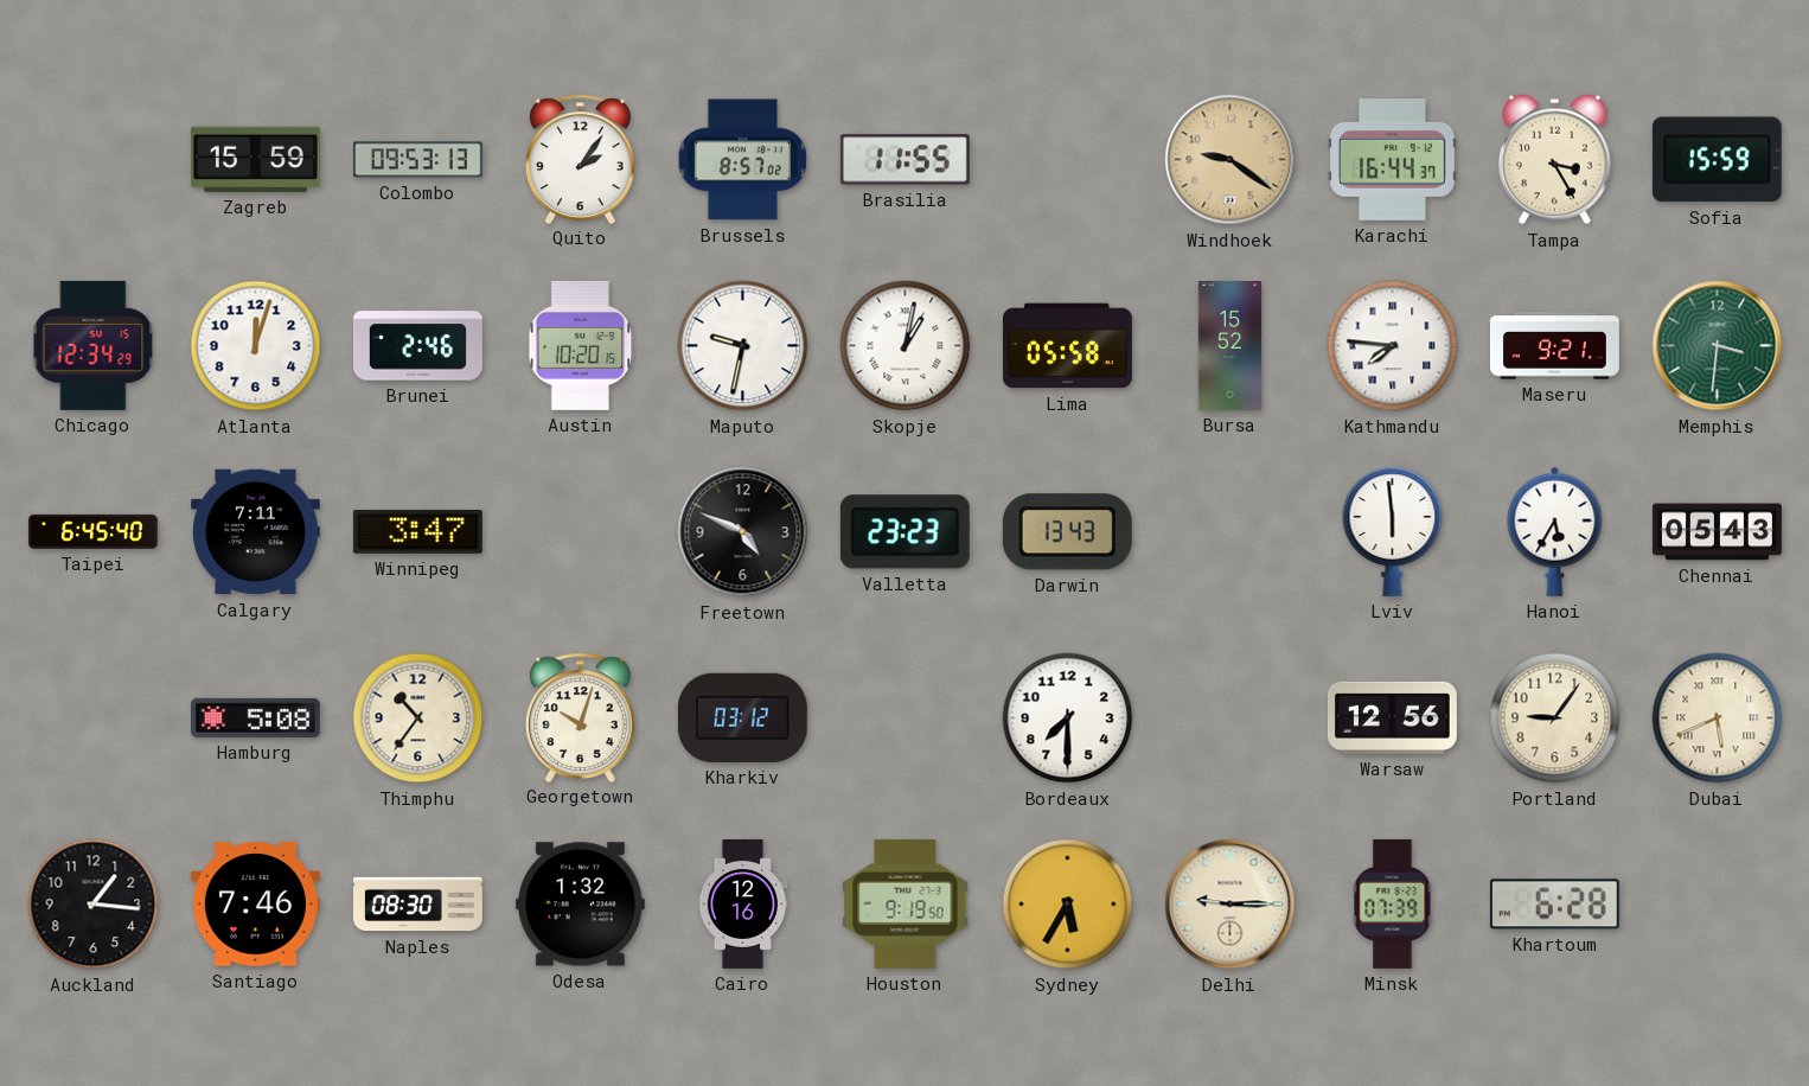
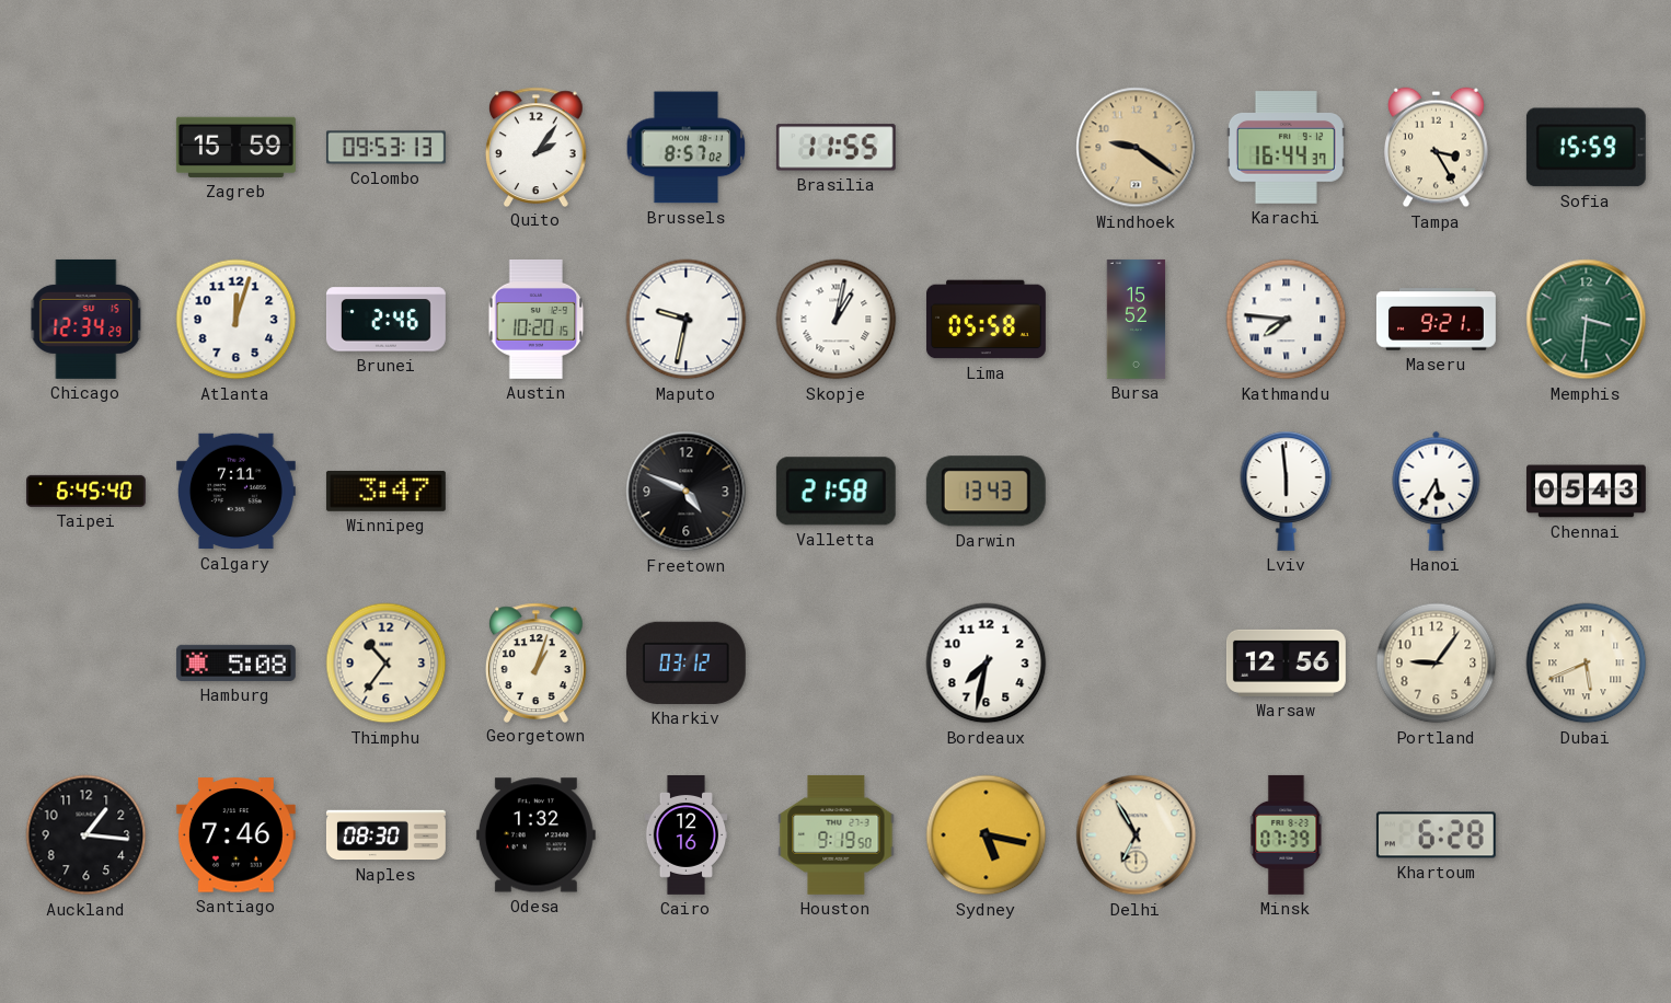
Valletta: 23:23 -> 21:58 (835, 492)
Georgetown: 10:03 -> 1:03 (537, 662)
Bordeaux: 7:30 -> 7:32 (987, 664)
Sydney: 5:35 -> 5:17 (987, 835)
Delhi: 9:15 -> 6:55 (1137, 835)
